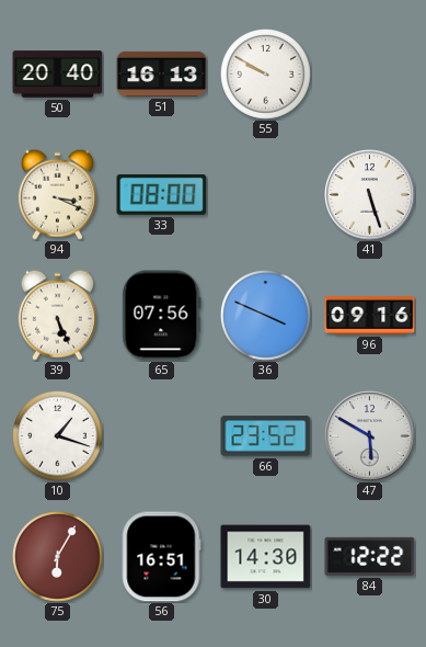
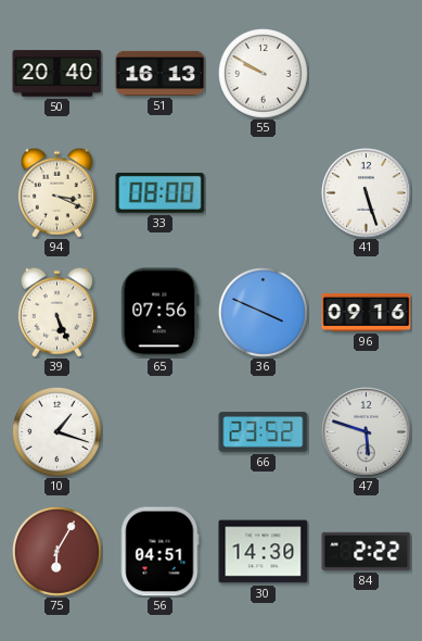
47: 5:50 -> 5:48 (367, 432)
56: 16:51 -> 04:51 (159, 552)
84: 12:22 -> 2:22 (367, 551)
